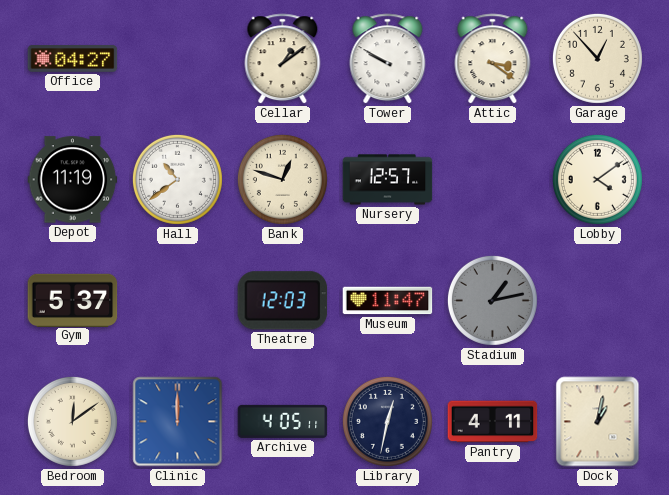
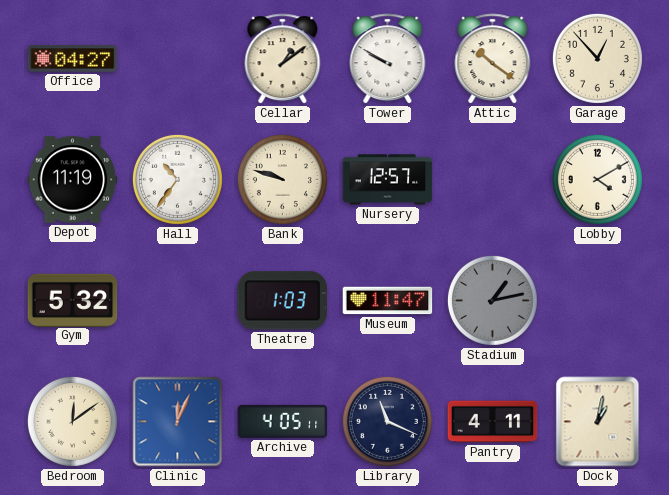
Attic: 3:21 -> 10:21 (493, 59)
Hall: 10:39 -> 10:36 (177, 179)
Bank: 12:48 -> 9:48 (282, 179)
Lobby: 4:09 -> 4:10 (597, 179)
Gym: 5:37 -> 5:32 (73, 300)
Theatre: 12:03 -> 1:03 (283, 301)
Clinic: 12:00 -> 12:04 (178, 422)
Library: 12:32 -> 11:19 (387, 421)
